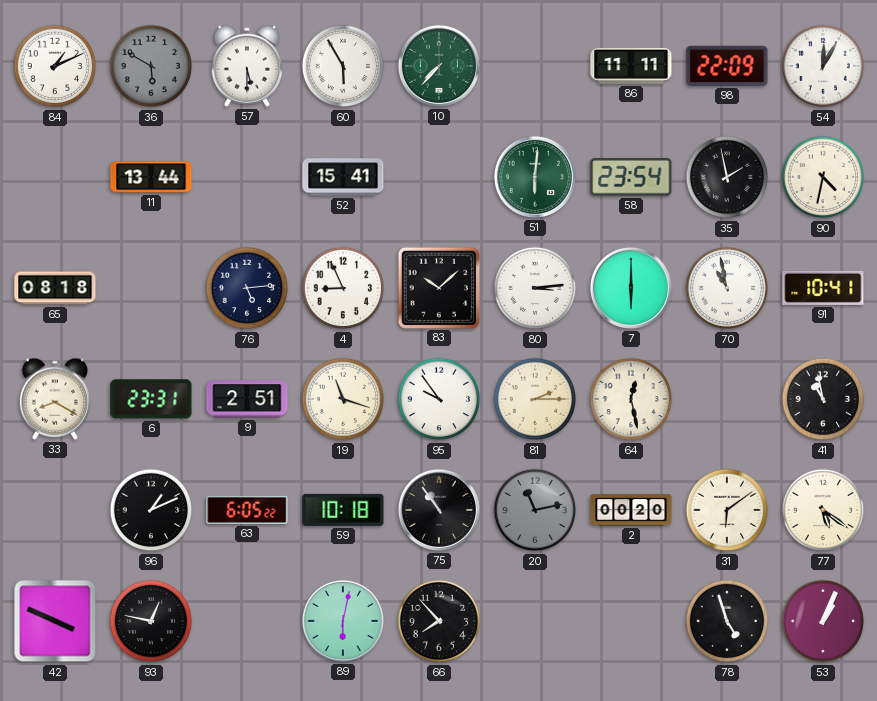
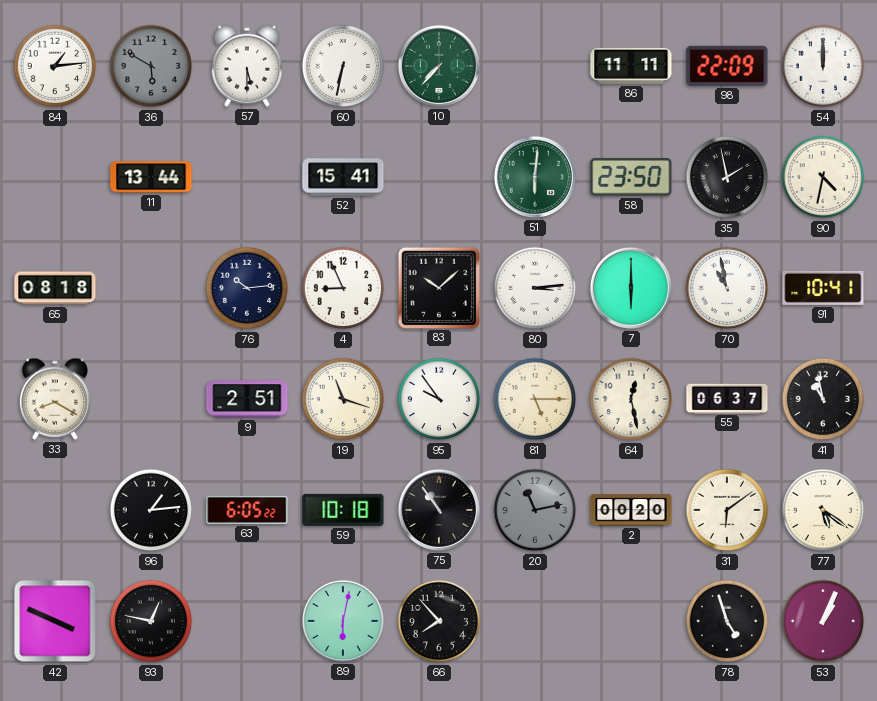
84: 1:11 -> 1:14 (55, 66)
60: 5:55 -> 6:32 (343, 66)
54: 12:05 -> 12:00 (823, 66)
58: 23:54 -> 23:50 (631, 177)
76: 5:14 -> 10:14 (247, 288)
6: 23:31 -> none (151, 399)
81: 2:15 -> 5:15 (535, 399)
55: none -> 06:37 (727, 398)
96: 1:11 -> 1:14 (151, 510)
